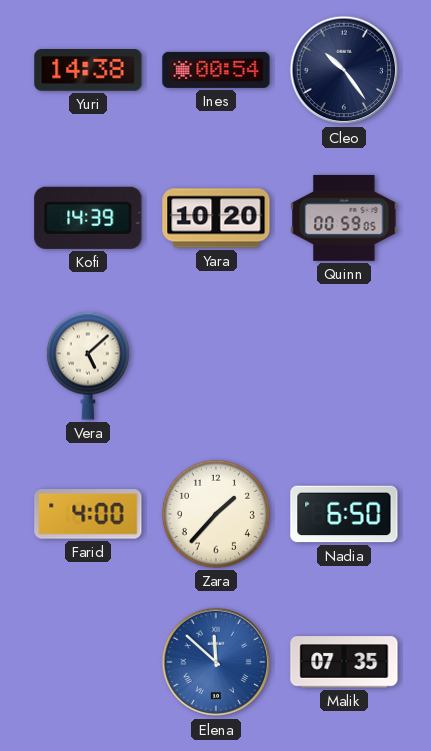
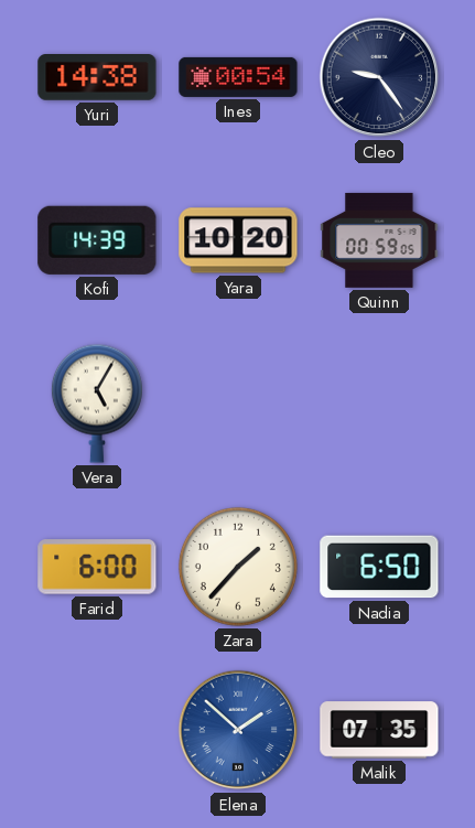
Cleo: 10:24 -> 9:24 (379, 77)
Vera: 5:08 -> 5:05 (97, 404)
Farid: 4:00 -> 6:00 (97, 567)
Elena: 11:52 -> 1:52 (238, 730)
